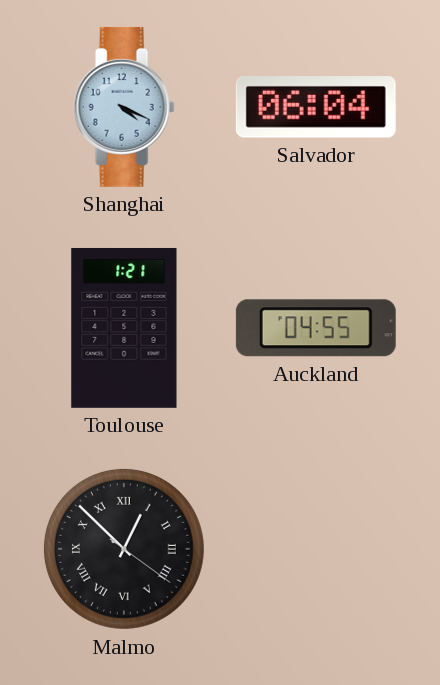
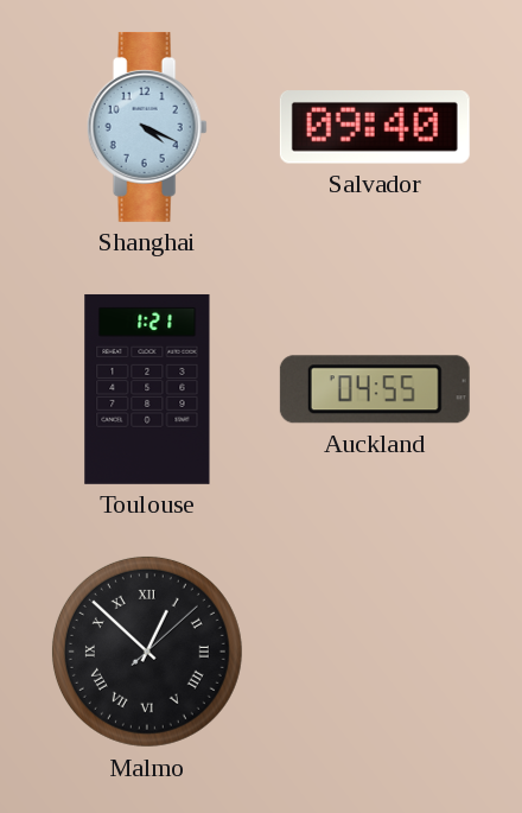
Salvador: 06:04 -> 09:40 (375, 127)
Malmo: 12:52:21 -> 12:52:08 (147, 652)
